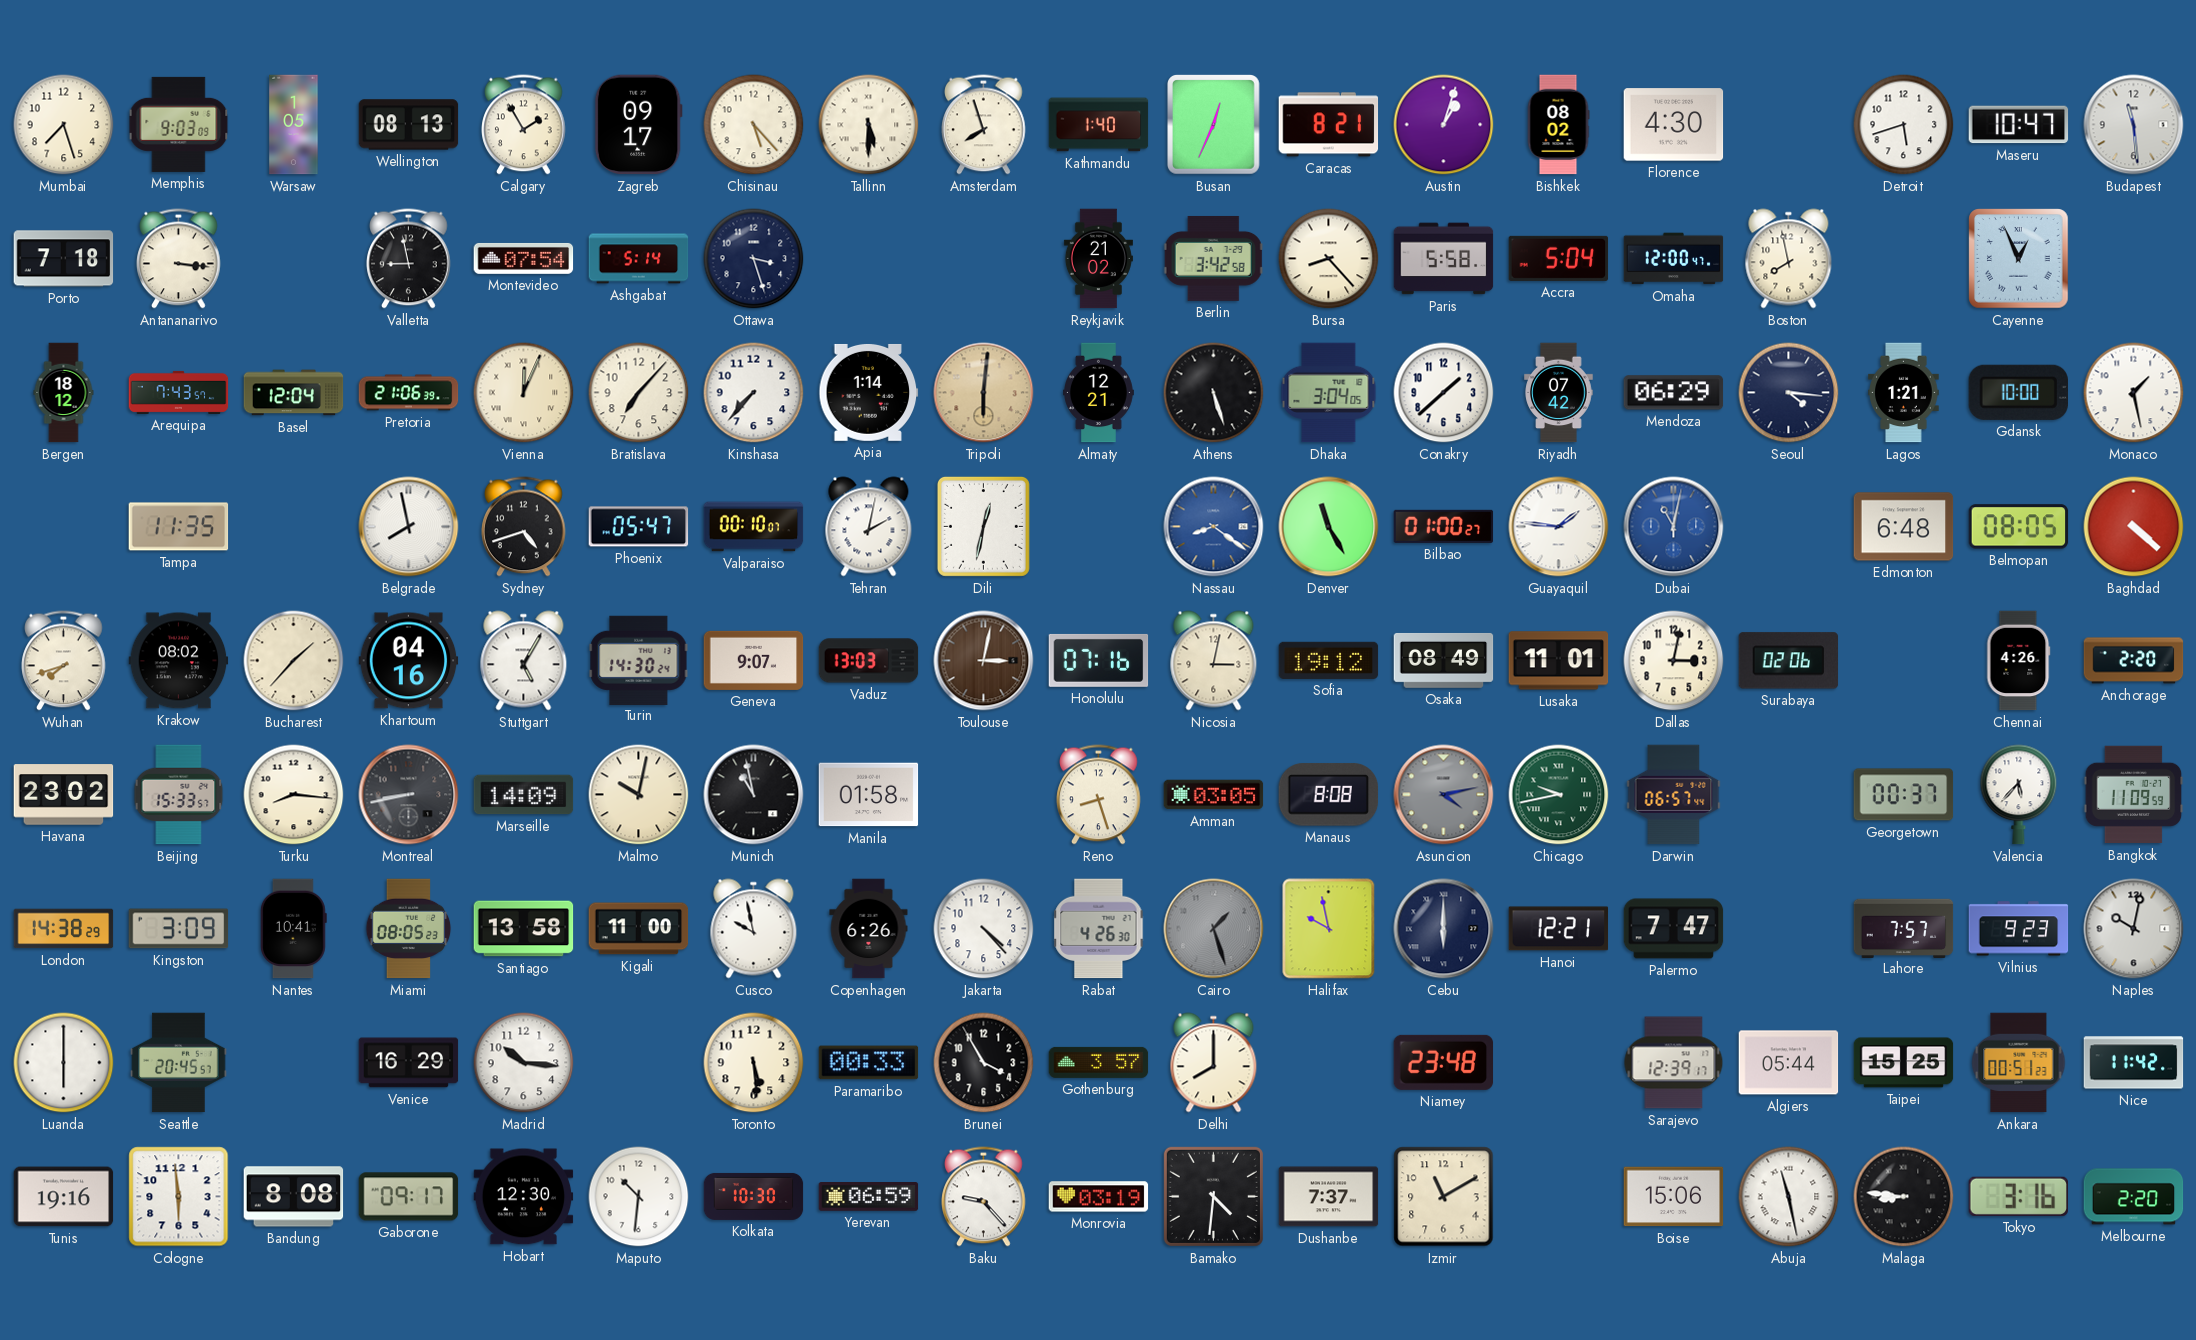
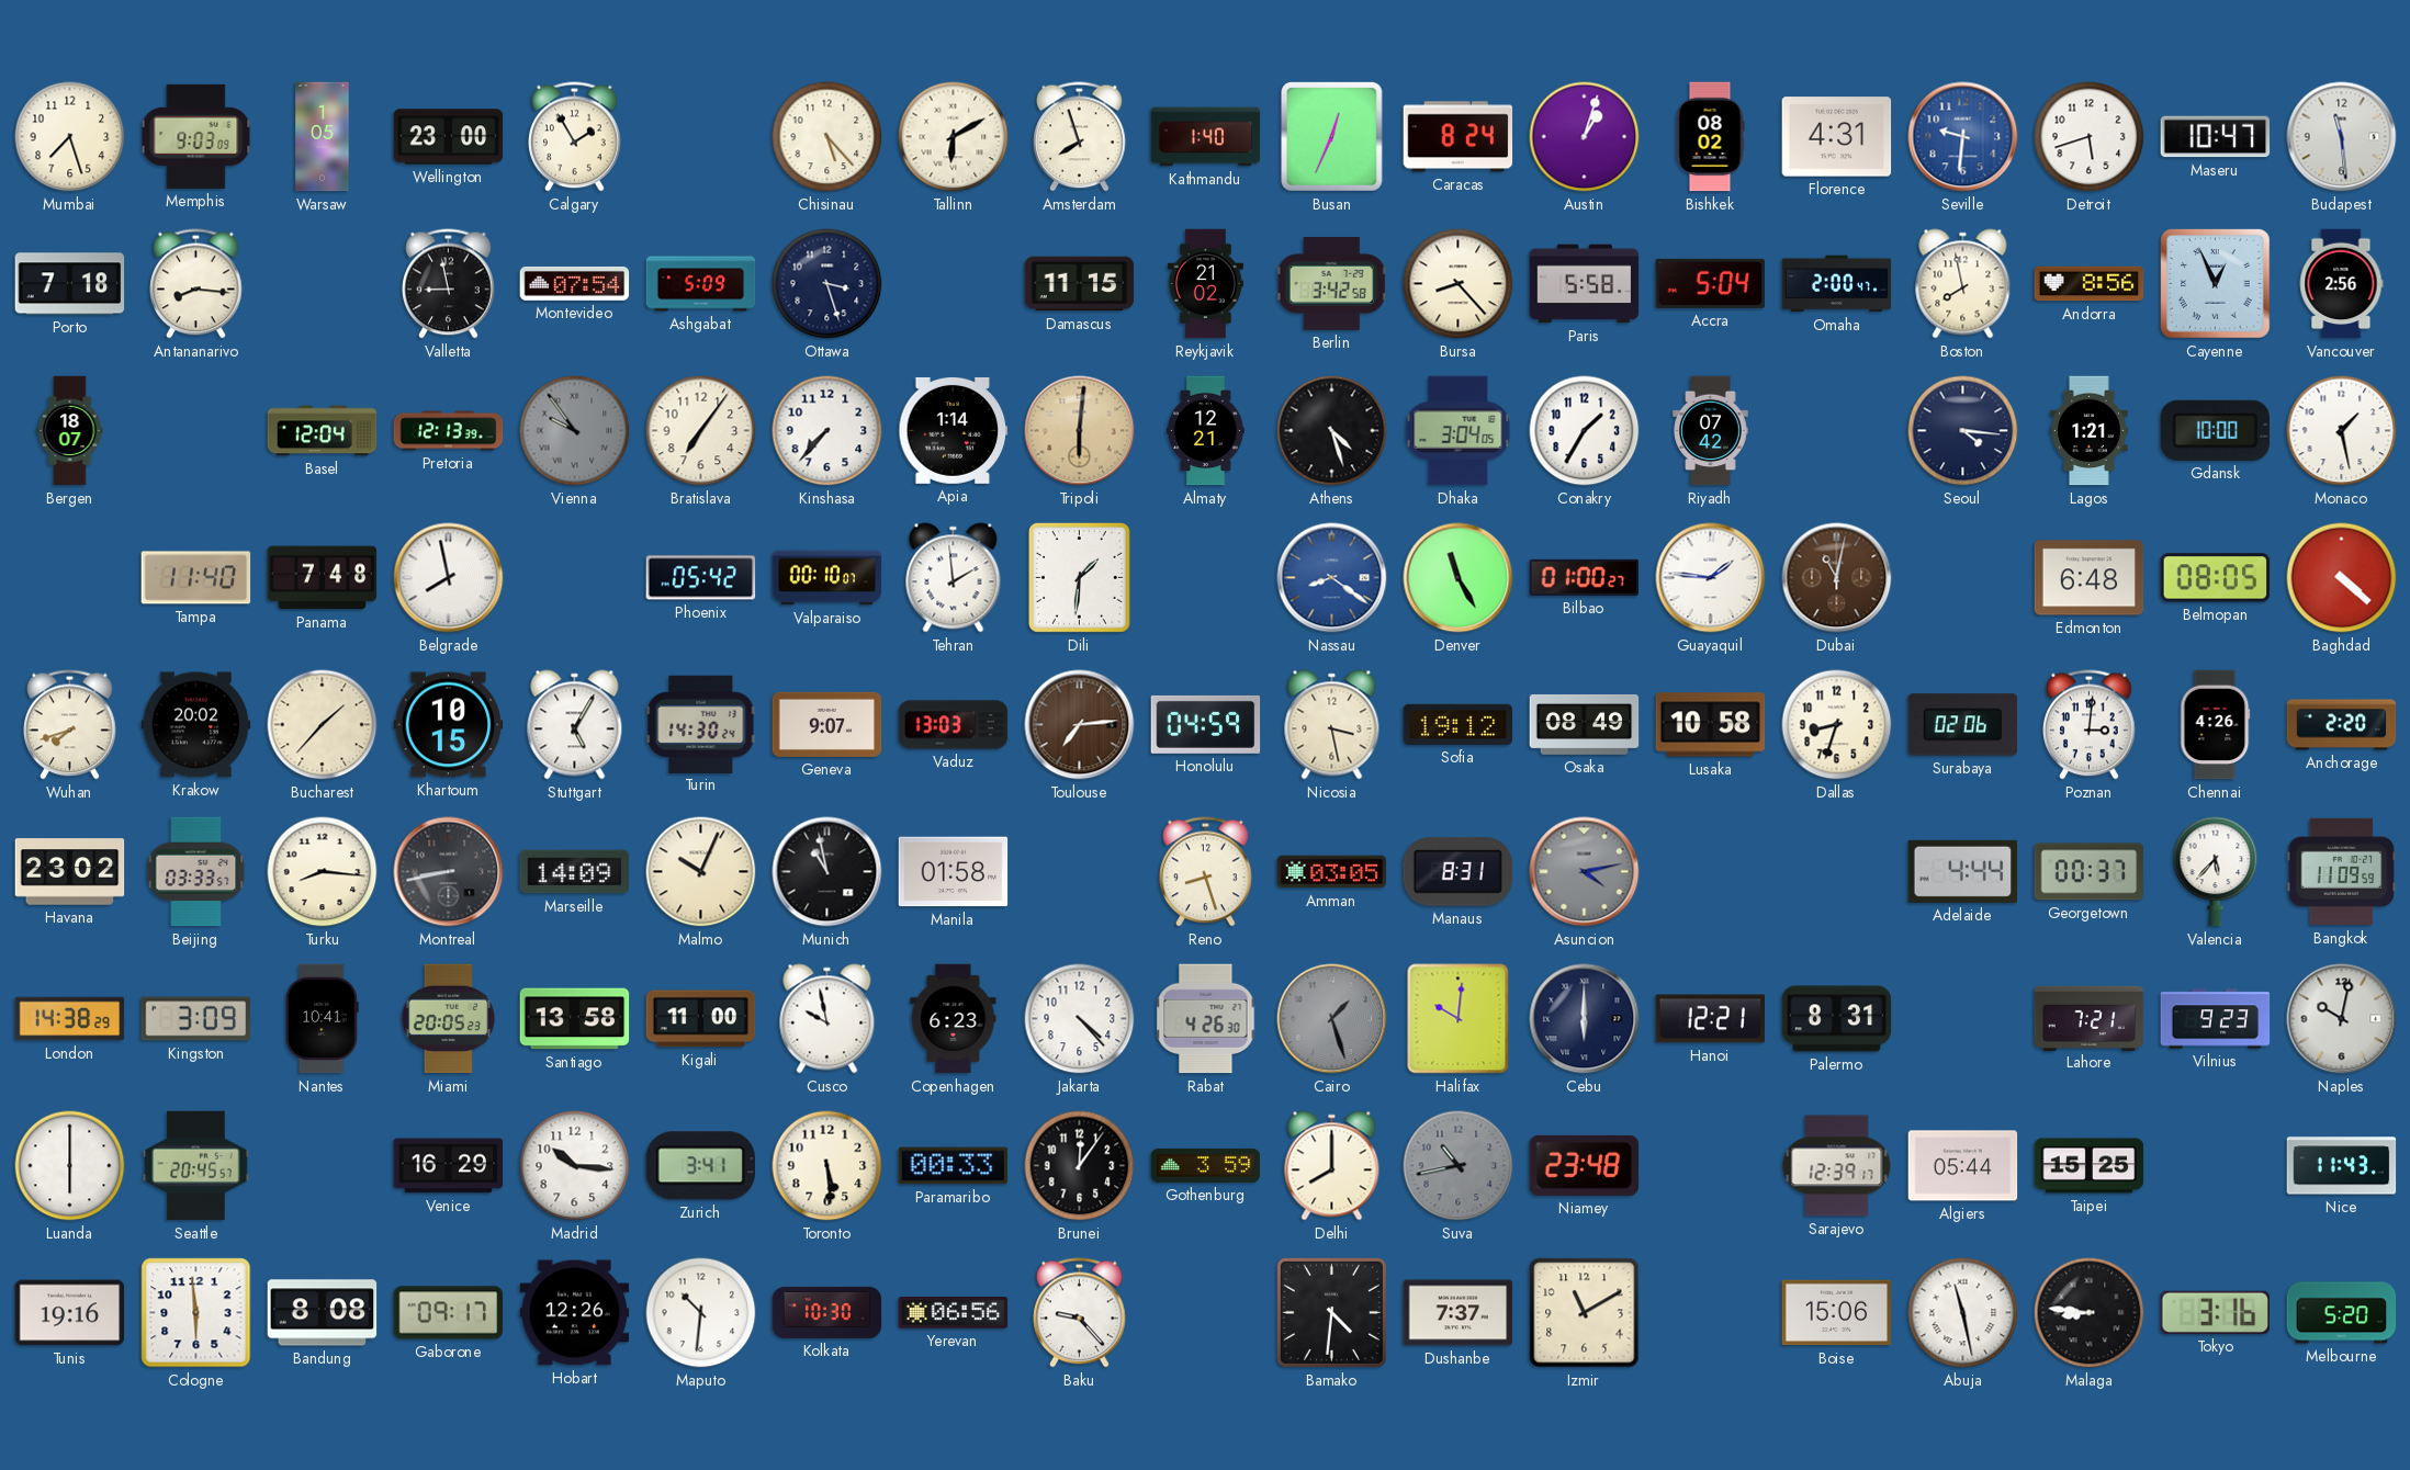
Wellington: 08:13 -> 23:00 (449, 137)
Zagreb: 09:17 -> none (638, 125)
Tallinn: 5:30 -> 6:10 (954, 137)
Caracas: 8:21 -> 8:24 (1459, 137)
Florence: 4:30 -> 4:31 (1837, 137)
Seville: none -> 9:31 (1963, 137)
Antananarivo: 3:16 -> 8:16 (196, 284)
Ashgabat: 5:14 -> 5:09 (701, 284)
Damascus: none -> 11:15 (1080, 284)
Omaha: 12:00 -> 2:00 (1837, 284)
Andorra: none -> 8:56 (2090, 284)
Vancouver: none -> 2:56 (2341, 284)
Bergen: 18:12 -> 18:07 (70, 431)
Arequipa: 7:43 -> none (179, 392)
Pretoria: 21:06 -> 12:13 (449, 431)
Vienna: 12:04 -> 9:54 (575, 431)
Vienna dial: cream -> grey (575, 431)
Bratislava: 7:07 -> 7:06 (701, 431)
Athens: 5:27 -> 4:27 (1332, 431)
Conakry: 1:38 -> 1:35 (1585, 431)
Mendoza: 06:29 -> none (1674, 393)
Tampa: 11:35 -> 11:40 (196, 578)
Panama: none -> 7:48 (323, 578)
Sydney: 4:42 -> none (524, 527)
Phoenix: 05:47 -> 05:42 (701, 578)
Tehran: 2:02 -> 1:59 (954, 578)
Dili: 12:32 -> 1:31 (1079, 577)
Dubai dial: blue -> brown (1837, 578)
Krakow: 08:02 -> 20:02 (196, 725)
Khartoum: 04:16 -> 10:15 (449, 725)
Toulouse: 3:02 -> 7:14 (1080, 725)
Honolulu: 07:16 -> 04:59 (1206, 724)
Nicosia: 3:02 -> 3:28 (1332, 725)
Lusaka: 11:01 -> 10:58 (1711, 725)
Dallas: 3:02 -> 8:33 (1837, 725)
Poznan: none -> 3:01 (2090, 725)
Beijing: 15:33 -> 03:33 (196, 872)
Malmo: 10:02 -> 10:04 (701, 872)
Manaus: 8:08 -> 8:31 (1459, 872)
Chicago: 9:43 -> none (1559, 795)
Darwin: 06:57 -> none (1674, 795)
Adelaide: none -> 4:44 (1963, 871)
Miami: 08:05 -> 20:05 (449, 1019)
Copenhagen: 6:26 -> 6:23 (954, 1019)
Halifax: 9:58 -> 10:01 (1459, 1019)
Palermo: 7:47 -> 8:31 (1837, 1019)
Lahore: 7:57 -> 7:21 (2090, 1018)
Zurich: none -> 3:41 (700, 1166)
Brunei: 3:55 -> 12:06 (1080, 1166)
Gothenburg: 3:57 -> 3:59 (1206, 1165)
Suva: none -> 10:43 (1459, 1166)
Ankara: 00:51 -> none (2019, 1063)
Nice: 11:42 -> 11:43 (2342, 1166)
Hobart: 12:30 -> 12:26 (575, 1313)
Yerevan: 06:59 -> 06:56 (954, 1313)
Monrovia: 03:19 -> none (1099, 1197)
Melbourne: 2:20 -> 5:20 (2342, 1313)
